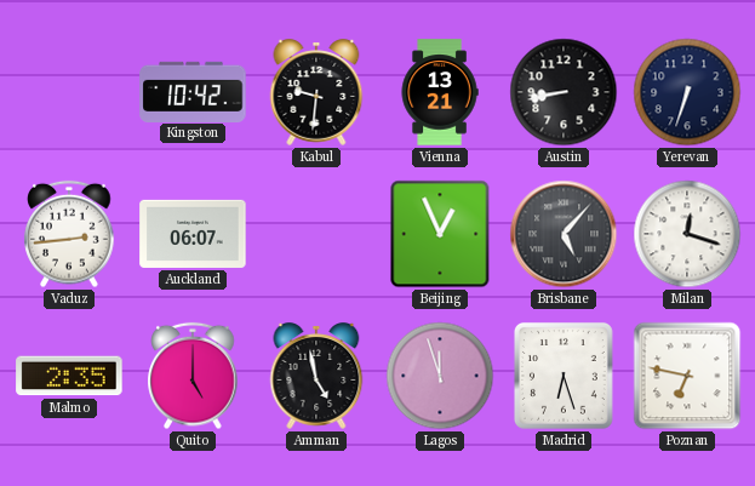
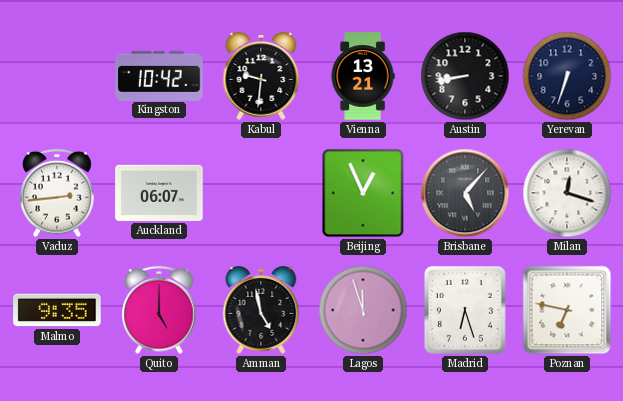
Malmo: 2:35 -> 9:35 (57, 310)
